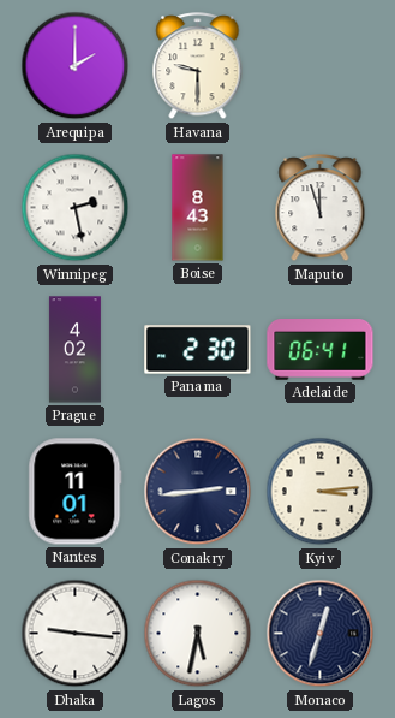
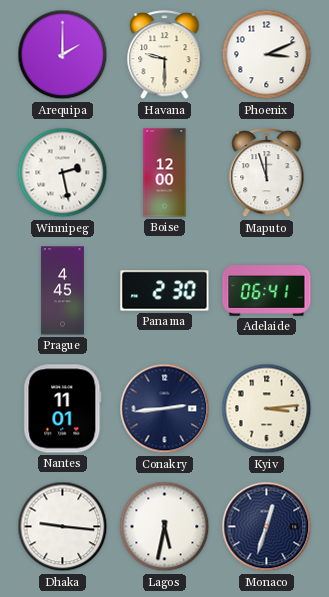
Phoenix: none -> 3:11 (267, 55)
Boise: 8:43 -> 12:00 (165, 173)
Prague: 4:02 -> 4:45 (62, 291)
